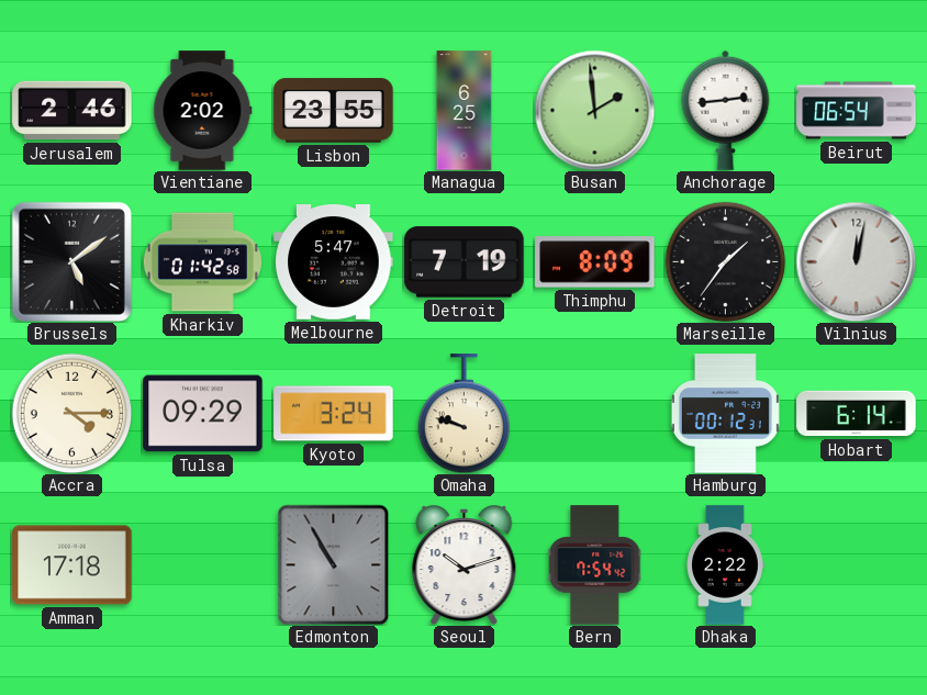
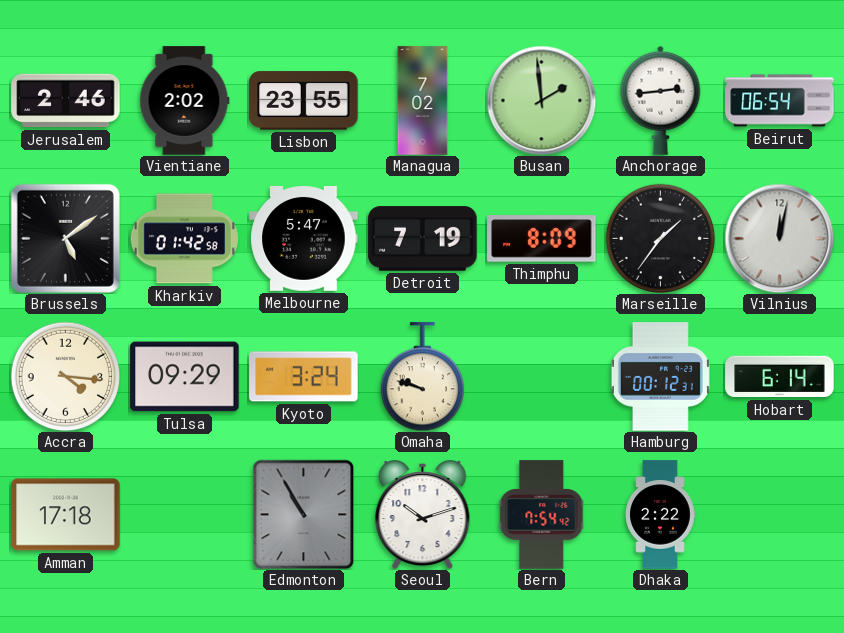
Managua: 6:25 -> 7:02 (423, 101)
Accra: 4:15 -> 4:16 (65, 376)
